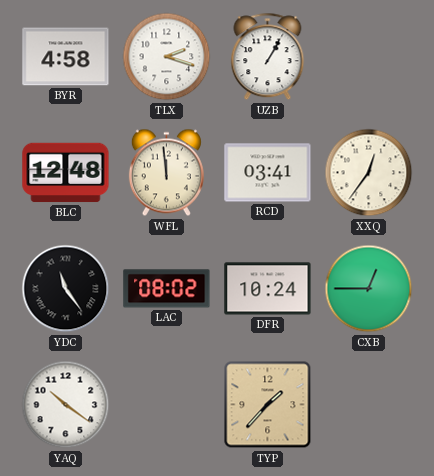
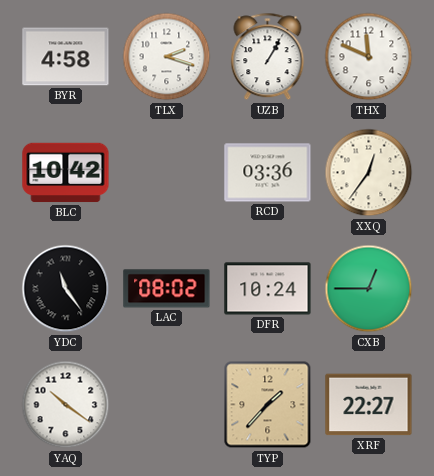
THX: none -> 11:49 (369, 57)
BLC: 12:48 -> 10:42 (66, 173)
WFL: 11:59 -> none (166, 173)
RCD: 03:41 -> 03:36 (268, 173)
XRF: none -> 22:27 (369, 405)
